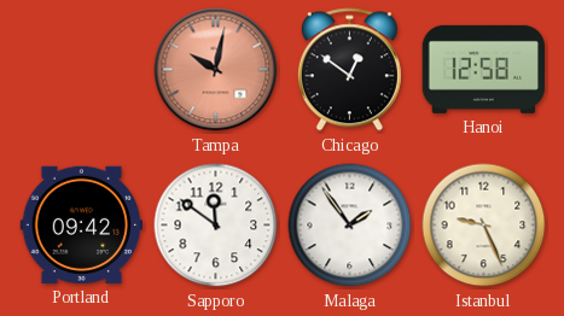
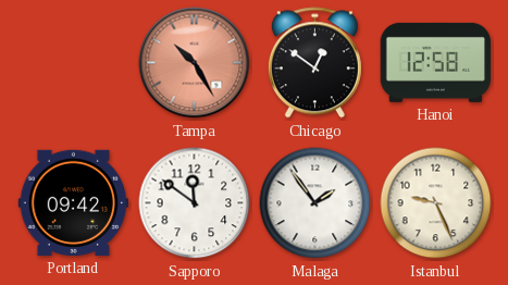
Tampa: 10:02 -> 10:25 (195, 63)
